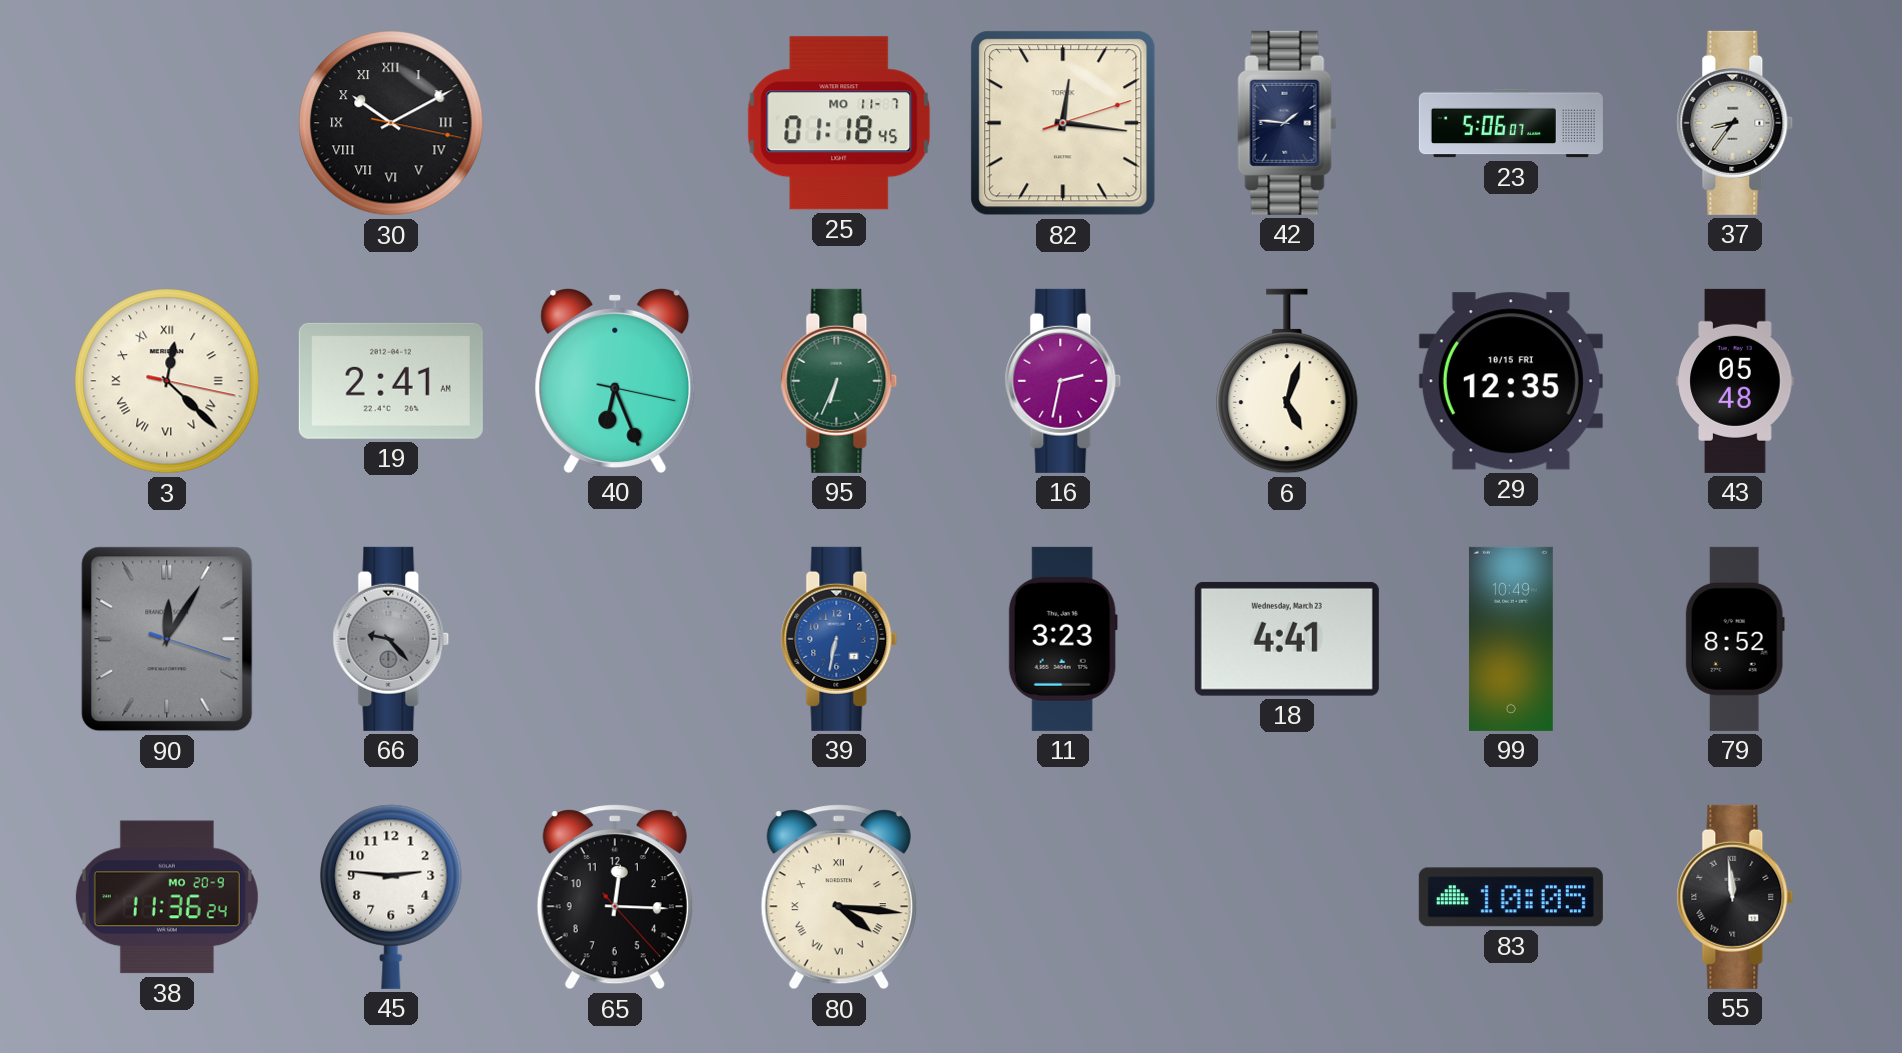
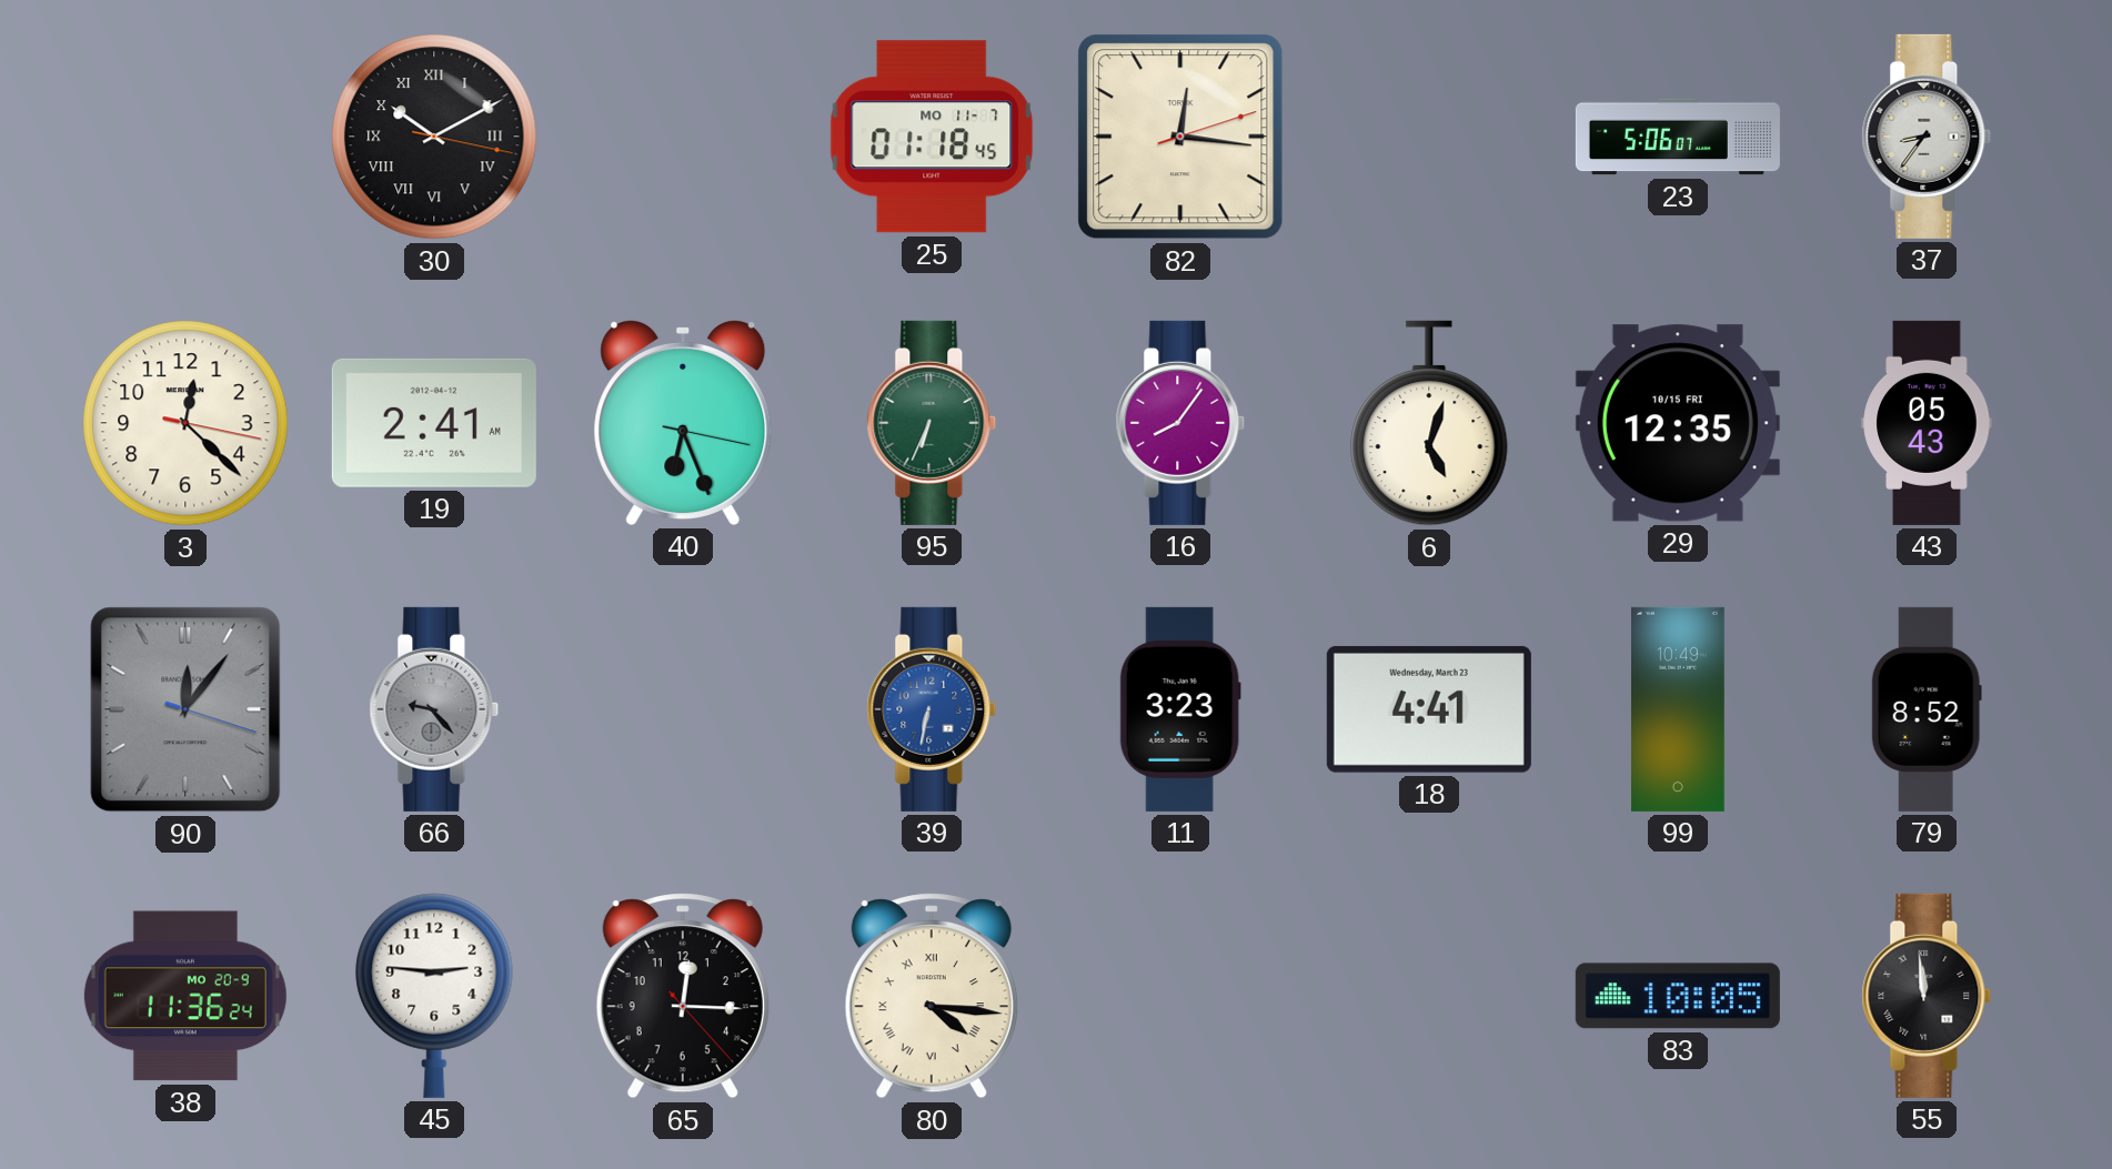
42: 1:46 -> none (1287, 123)
3 numerals: Roman -> Arabic (185, 423)
16: 2:32 -> 8:06 (1180, 423)
43: 05:48 -> 05:43 (1927, 423)
90: 12:05 -> 12:06 (185, 709)
